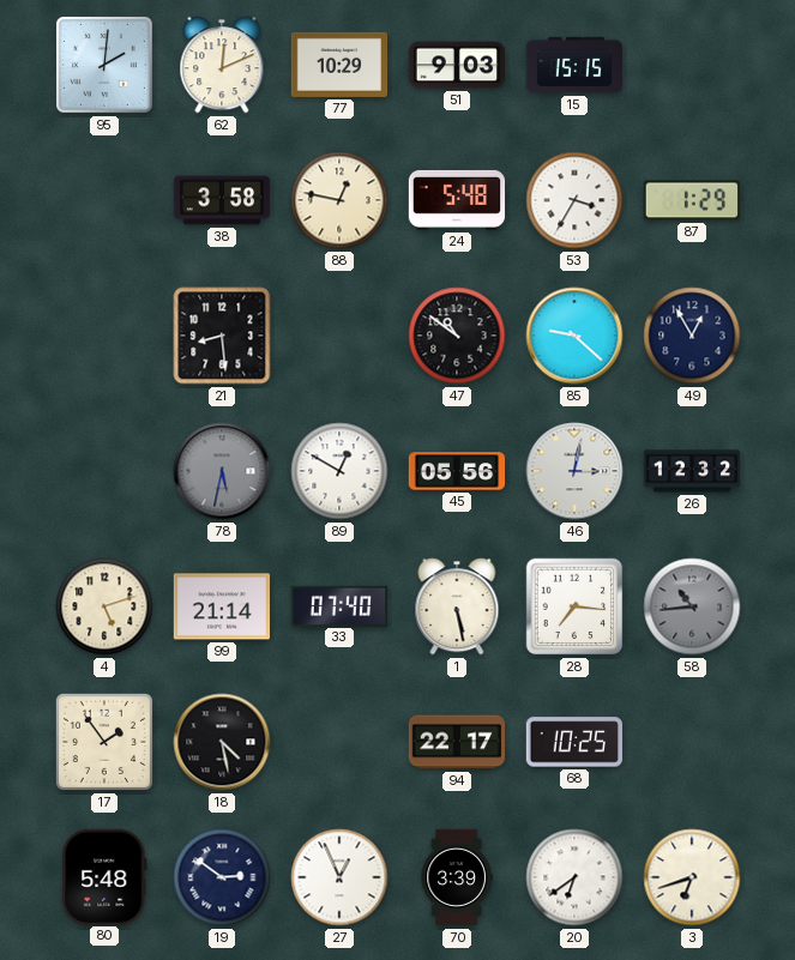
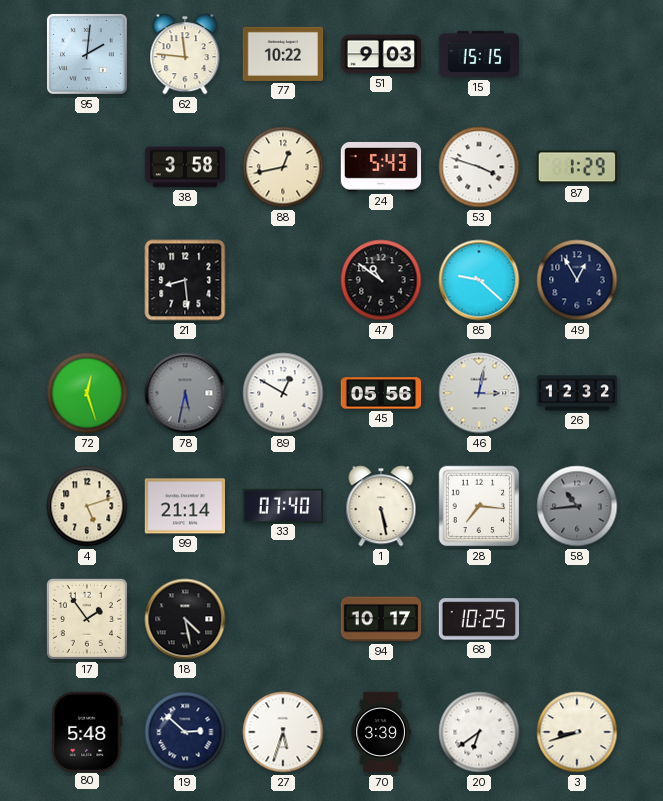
62: 12:11 -> 11:46 (185, 54)
77: 10:29 -> 10:22 (283, 54)
88: 12:47 -> 12:43 (283, 167)
24: 5:48 -> 5:43 (381, 167)
53: 3:35 -> 3:48 (479, 167)
72: none -> 12:27 (87, 393)
94: 22:17 -> 10:17 (381, 619)
19: 2:51 -> 2:52 (185, 732)
27: 12:56 -> 5:33 (283, 732)
3: 6:42 -> 8:42 (577, 732)
